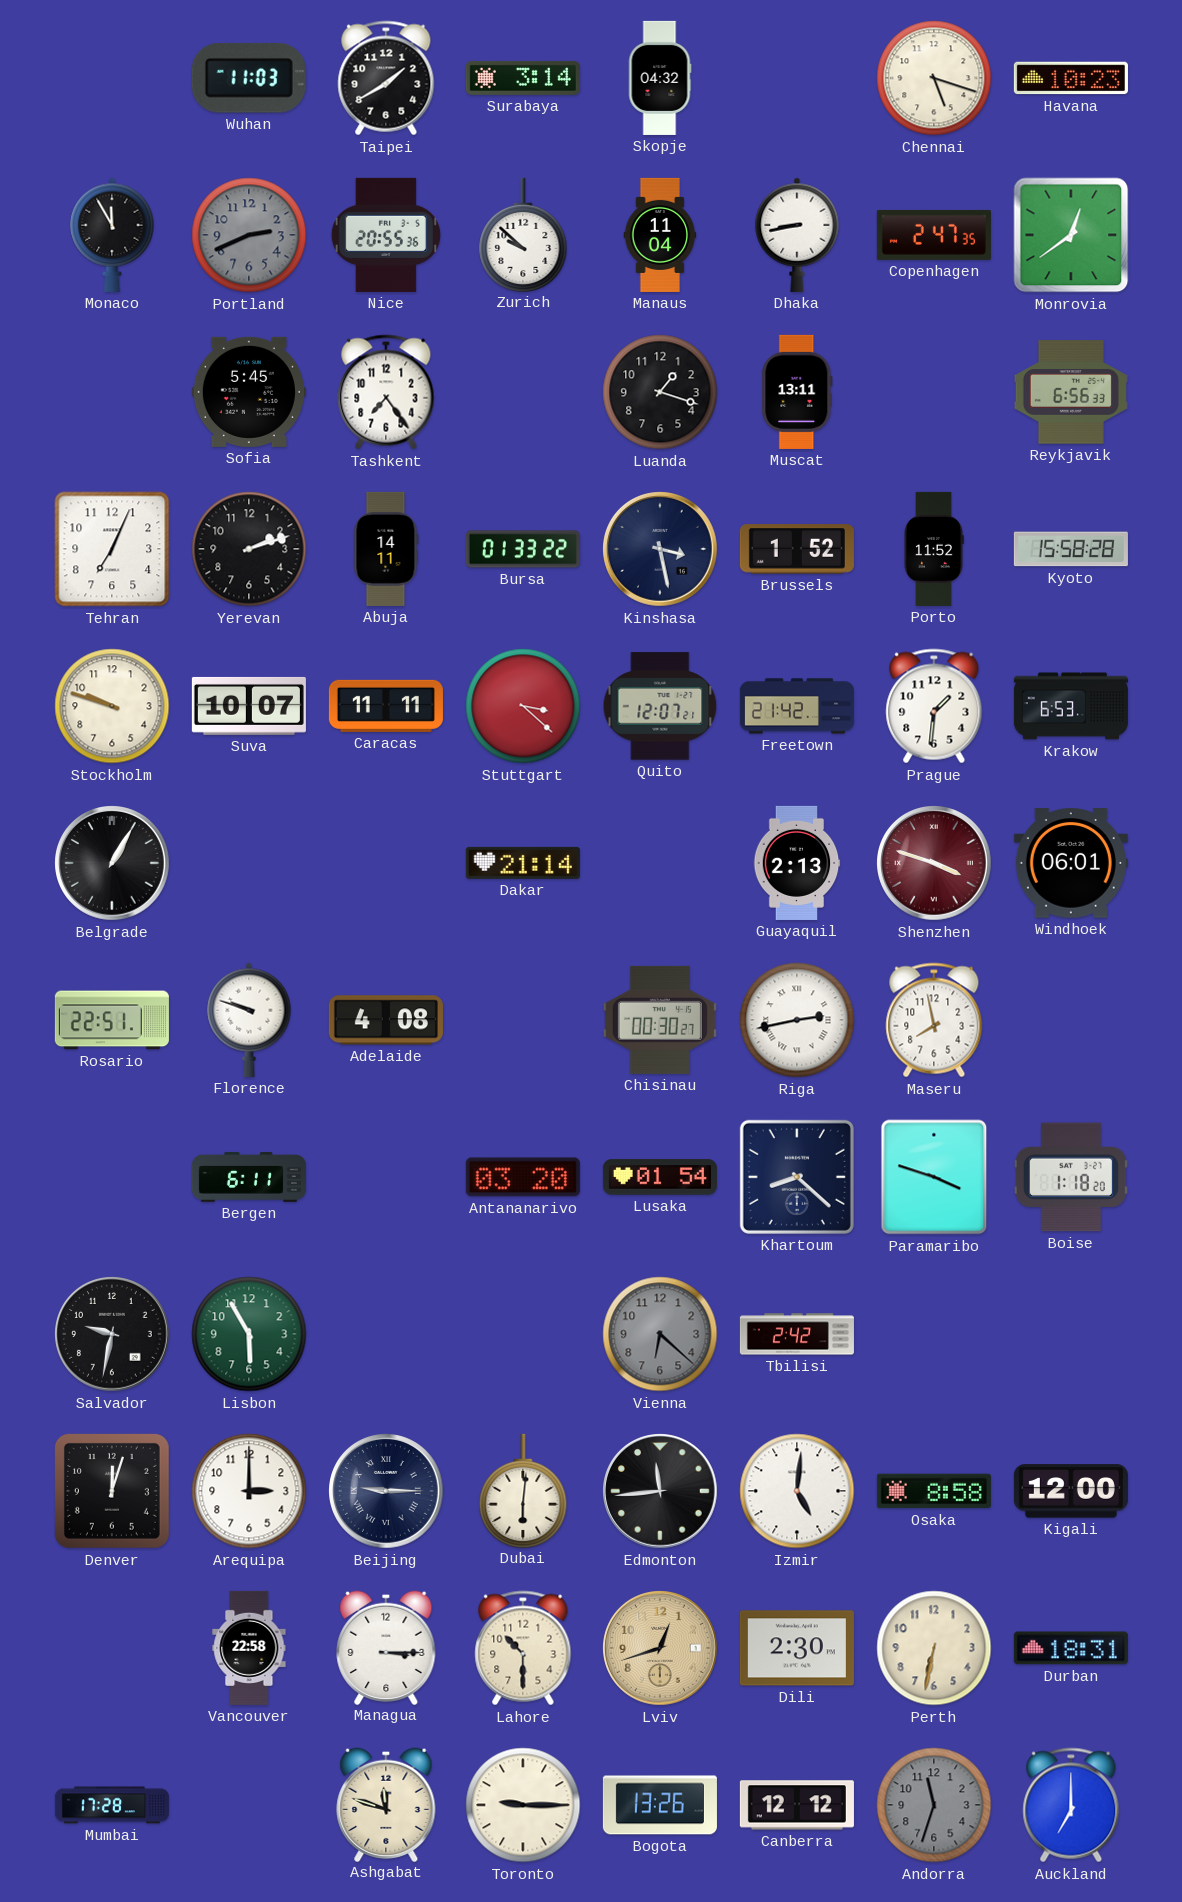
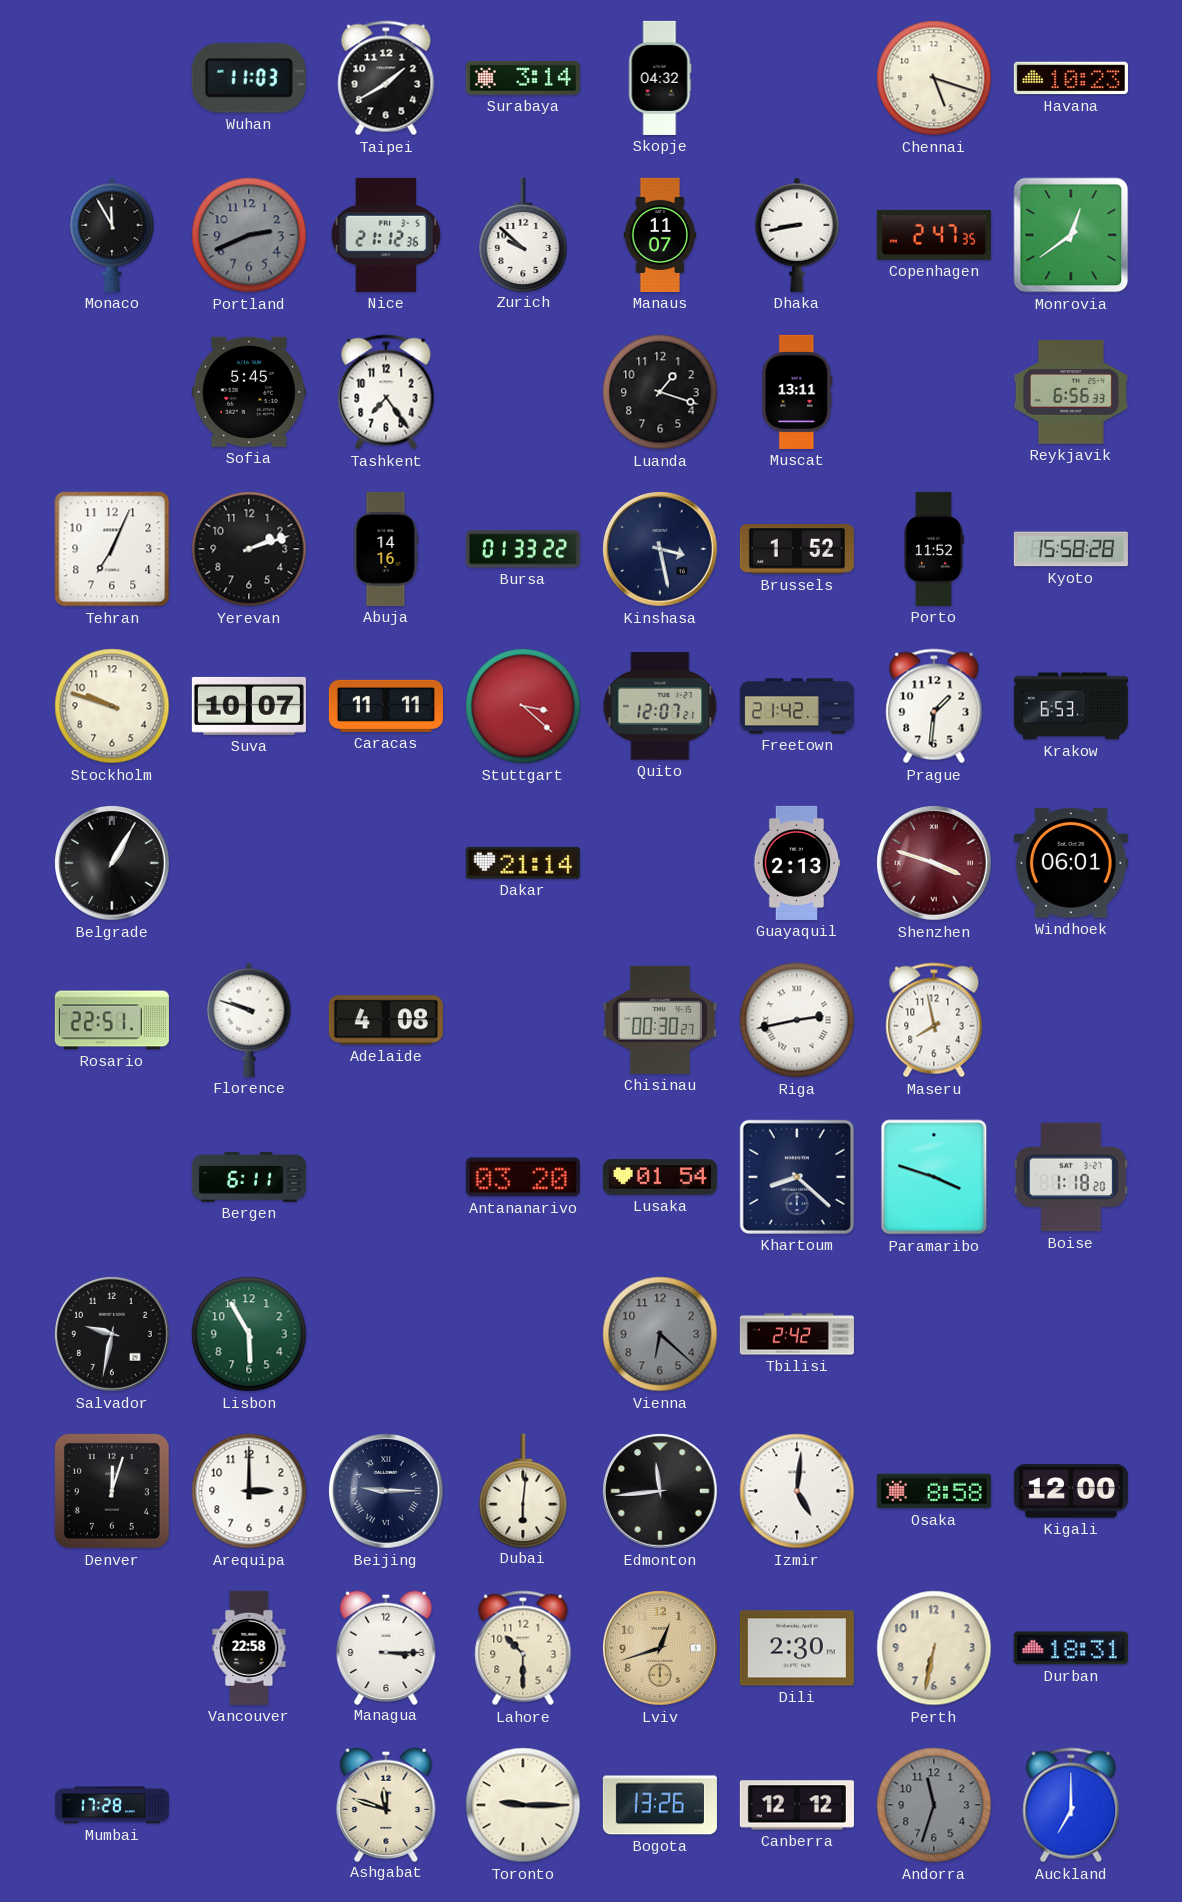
Nice: 20:55 -> 21:12 (386, 235)
Manaus: 11:04 -> 11:07 (660, 235)
Abuja: 14:11 -> 14:16 (386, 549)
